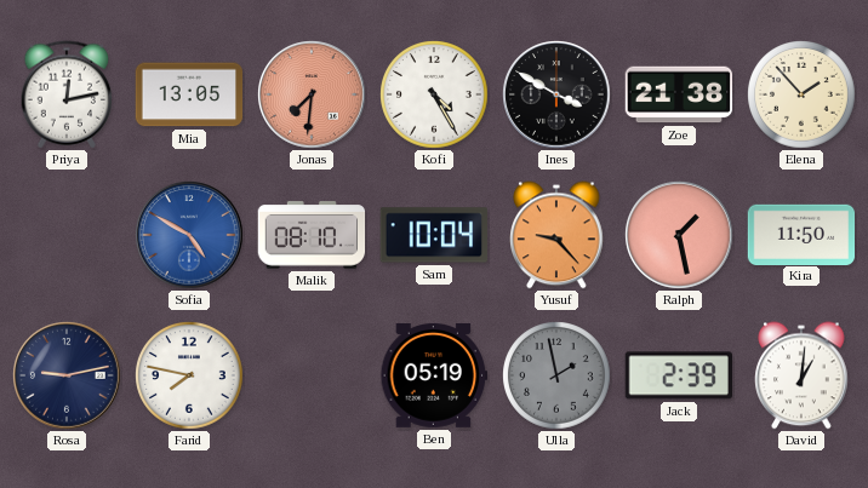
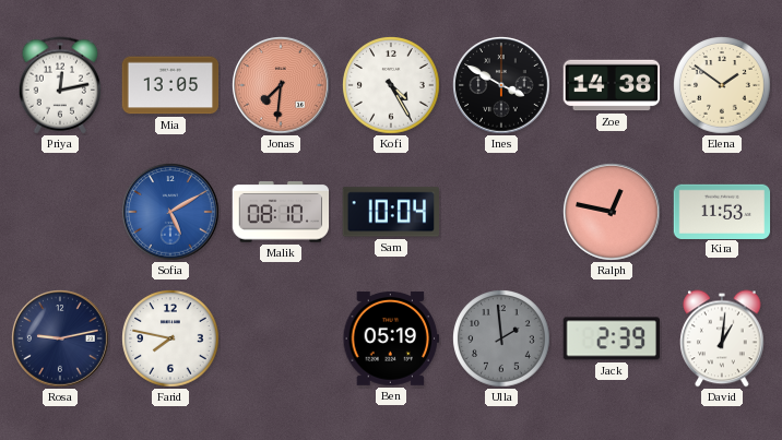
Zoe: 21:38 -> 14:38 (612, 85)
Elena: 1:53 -> 1:51 (722, 85)
Sofia: 4:50 -> 5:10 (170, 212)
Yusuf: 9:23 -> none (556, 235)
Ralph: 1:28 -> 12:47 (612, 212)
Kira: 11:50 -> 11:53 (722, 211)
Ulla: 1:58 -> 1:59 (501, 338)
